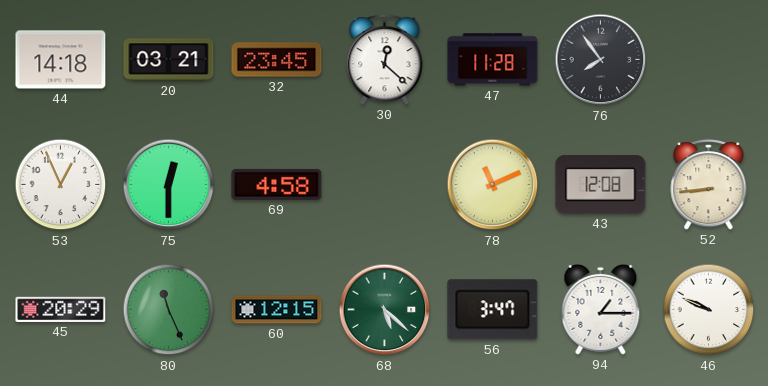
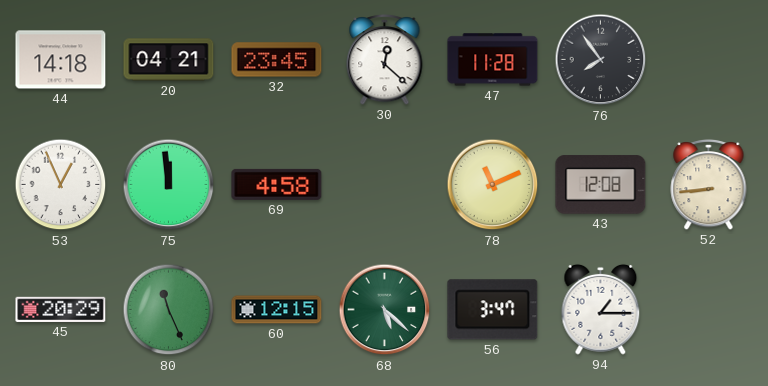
20: 03:21 -> 04:21 (169, 60)
75: 12:30 -> 11:59 (169, 185)
46: 9:49 -> none (709, 310)
